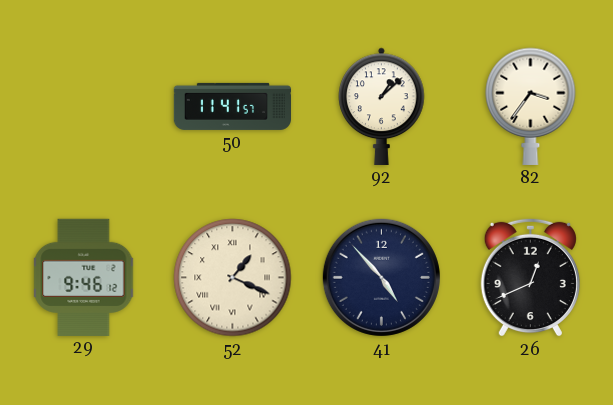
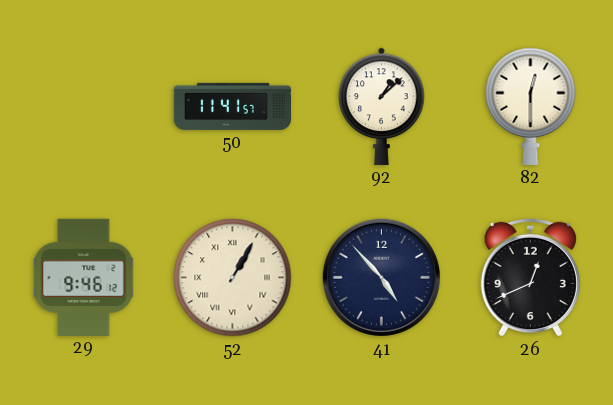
82: 3:36 -> 12:30 (531, 106)
52: 1:19 -> 1:05 (233, 278)
